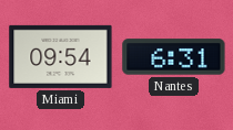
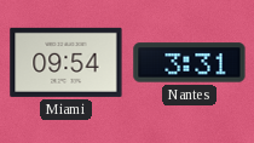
Nantes: 6:31 -> 3:31 (190, 63)
